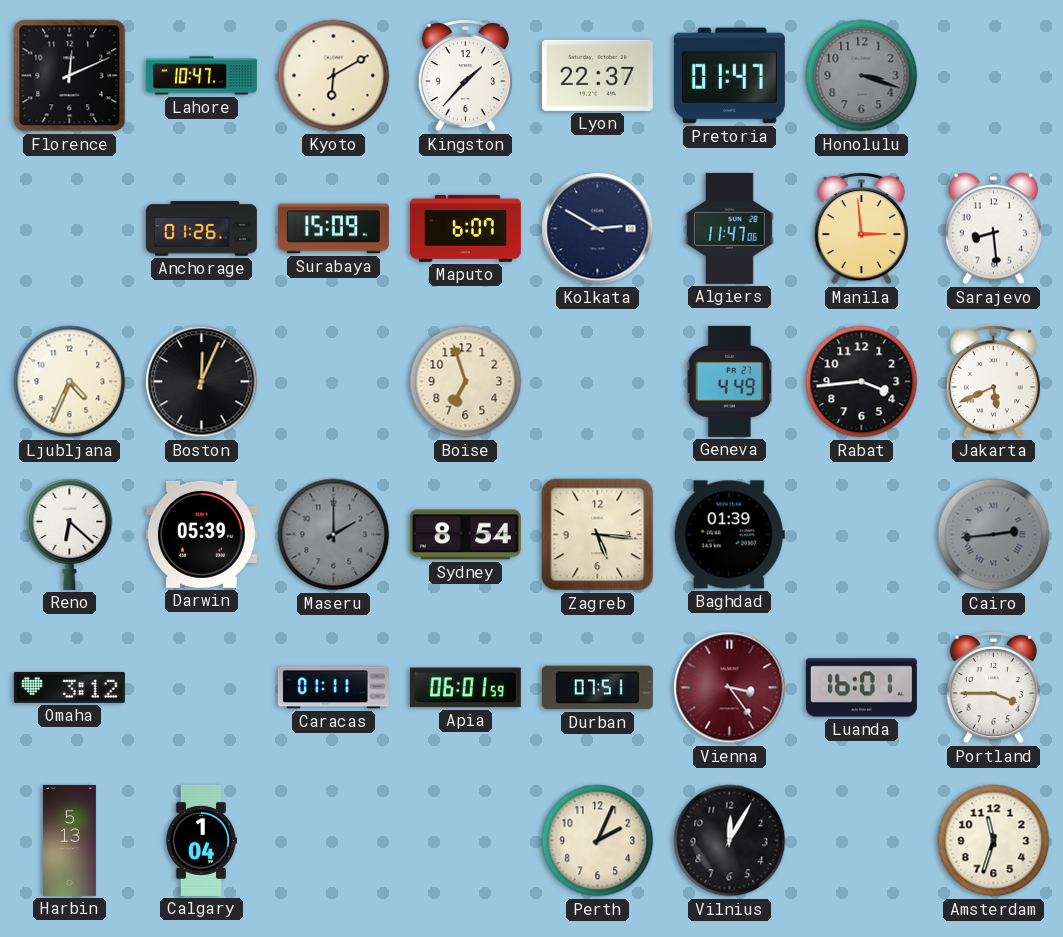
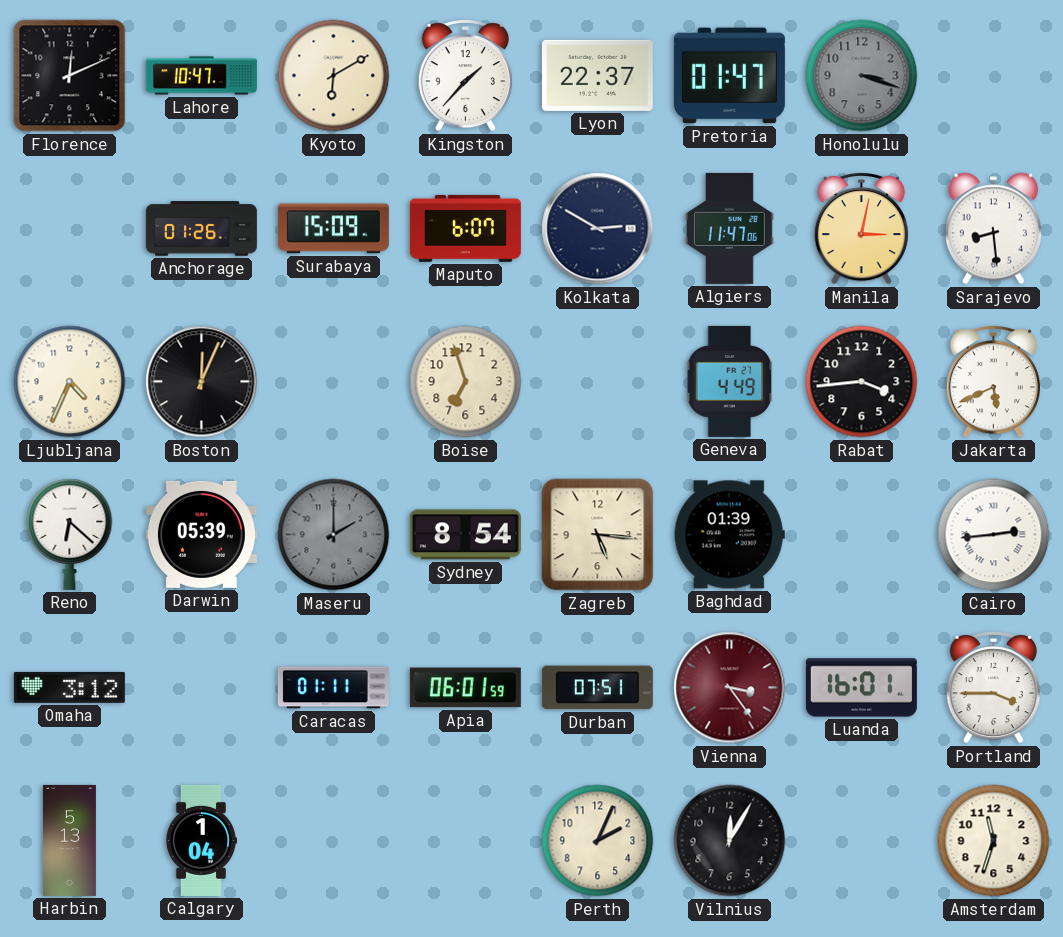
Manila: 2:59 -> 3:02 (861, 229)
Cairo dial: grey -> white (994, 535)
